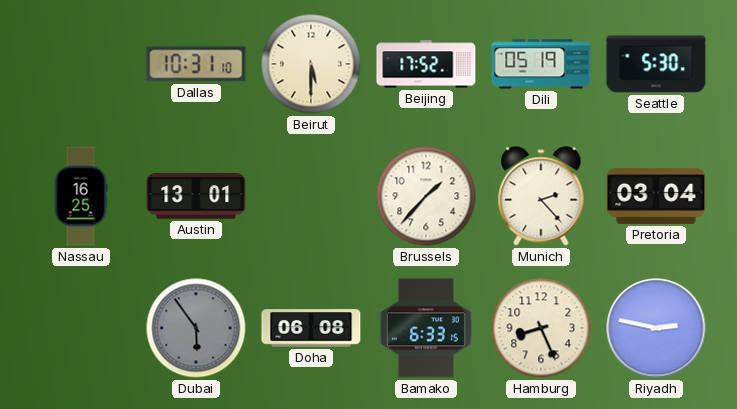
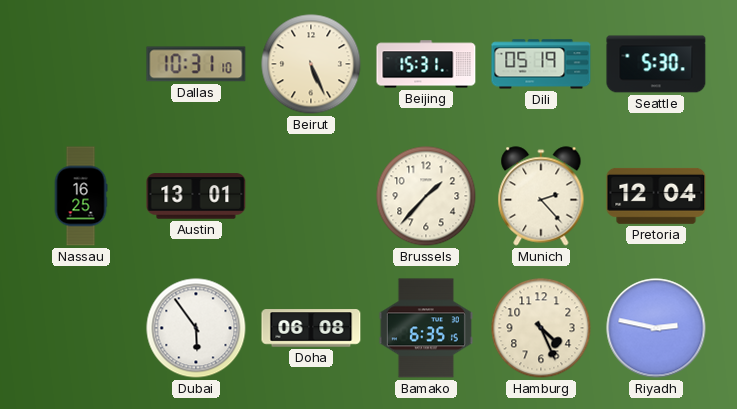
Beirut: 5:30 -> 5:26 (311, 64)
Beijing: 17:52 -> 15:31 (426, 64)
Pretoria: 03:04 -> 12:04 (656, 196)
Dubai dial: grey -> white (196, 328)
Bamako: 6:33 -> 6:35 (426, 328)
Hamburg: 8:26 -> 4:26 (541, 328)
